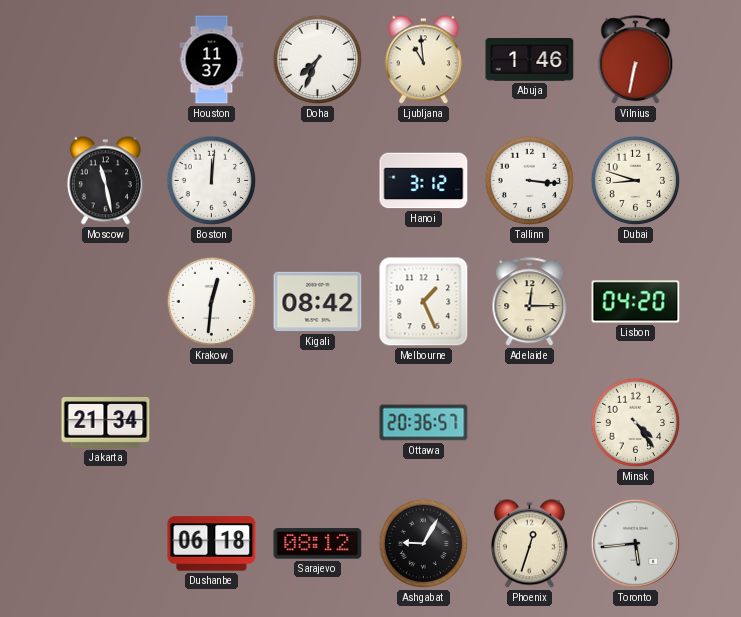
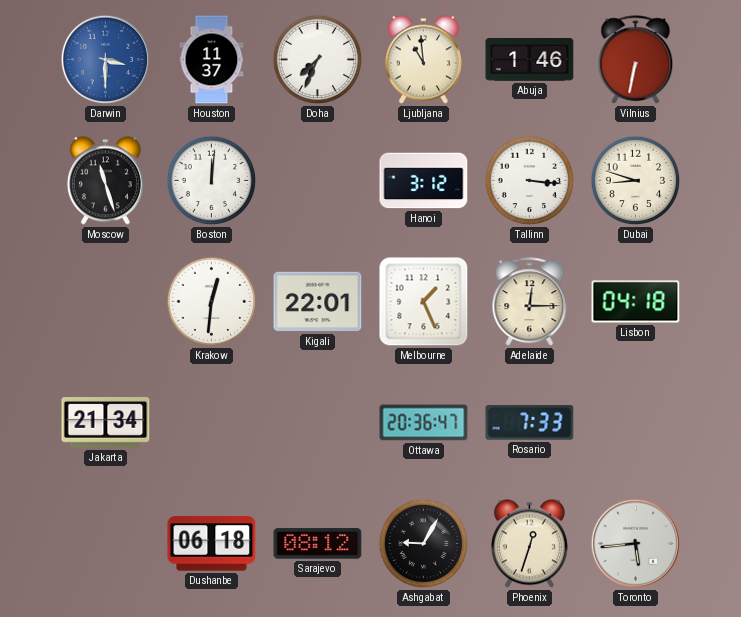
Darwin: none -> 3:30 (106, 60)
Moscow: 11:28 -> 11:27 (105, 181)
Kigali: 08:42 -> 22:01 (318, 302)
Lisbon: 04:20 -> 04:18 (636, 302)
Ottawa: 20:36:57 -> 20:36:47 (424, 423)
Rosario: none -> 7:33 (530, 423)
Minsk: 4:24 -> none (636, 423)
